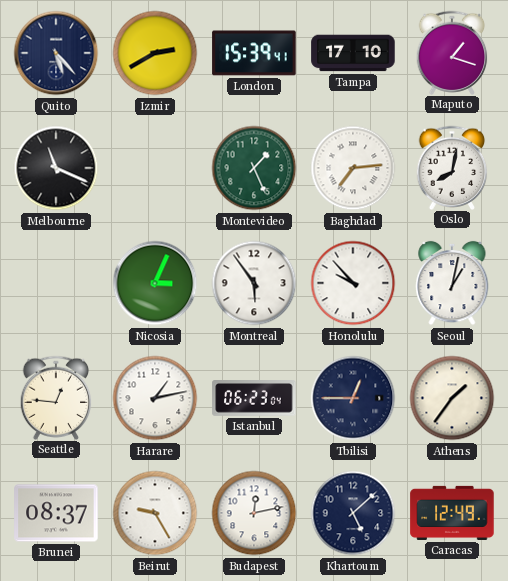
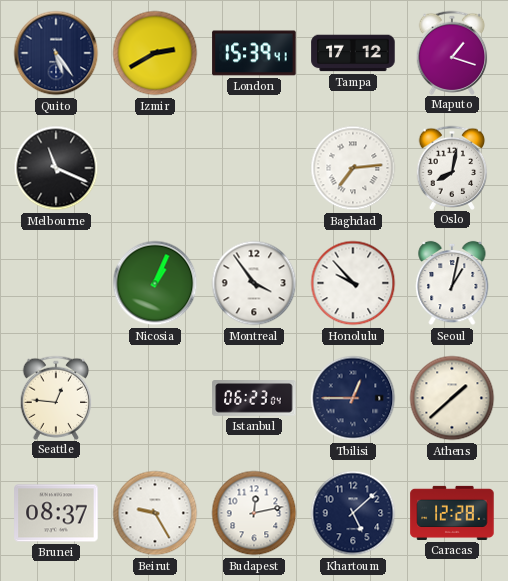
Quito: 5:23 -> 5:24 (56, 53)
Tampa: 17:10 -> 17:12 (353, 53)
Montevideo: 1:26 -> none (254, 168)
Nicosia: 3:04 -> 1:04 (155, 283)
Montreal: 5:54 -> 3:54 (254, 283)
Harare: 1:13 -> none (155, 398)
Athens: 1:36 -> 1:38 (452, 398)
Caracas: 12:49 -> 12:28 (452, 513)
